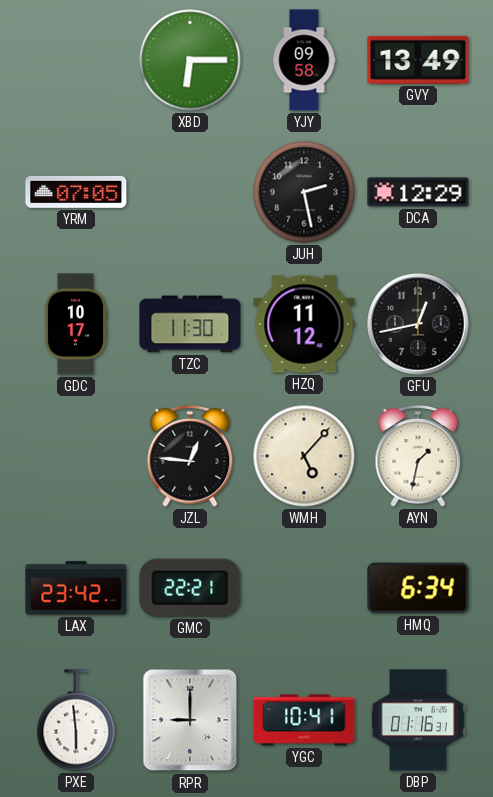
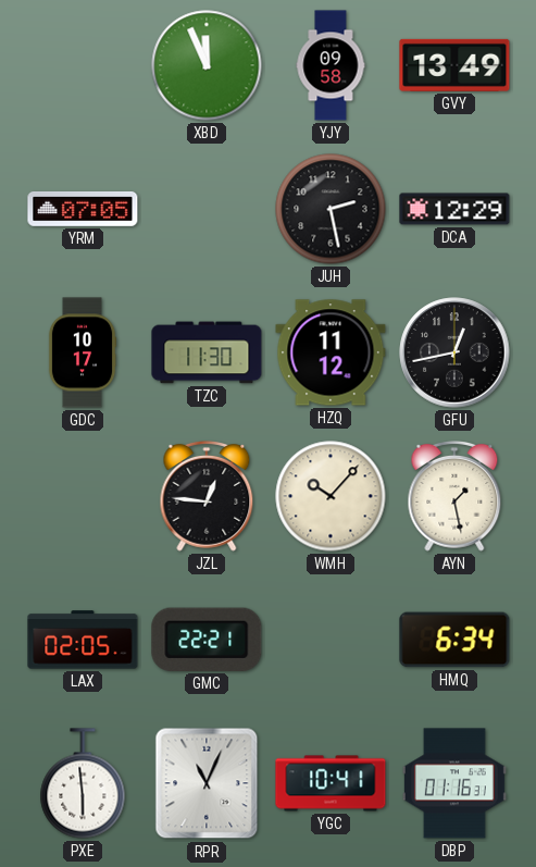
XBD: 6:15 -> 11:56 (207, 65)
WMH: 5:07 -> 10:07 (331, 496)
AYN: 1:32 -> 1:28 (454, 497)
LAX: 23:42 -> 02:05 (83, 640)
RPR: 9:00 -> 11:04 (207, 783)
